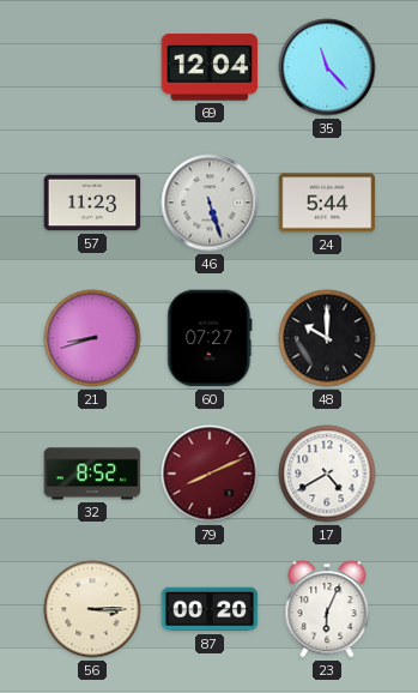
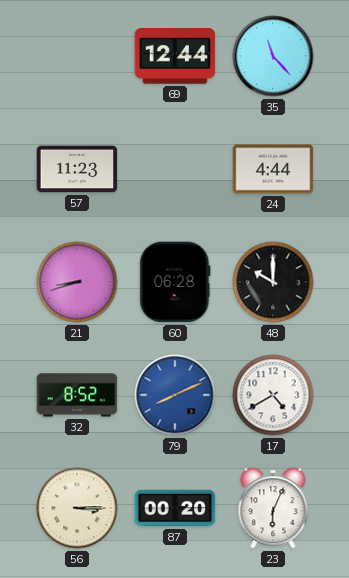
69: 12:04 -> 12:44 (175, 56)
46: 5:27 -> none (210, 203)
24: 5:44 -> 4:44 (273, 169)
60: 07:27 -> 06:28 (175, 282)
79 dial: burgundy -> blue (175, 395)
